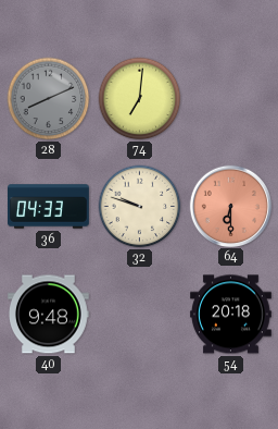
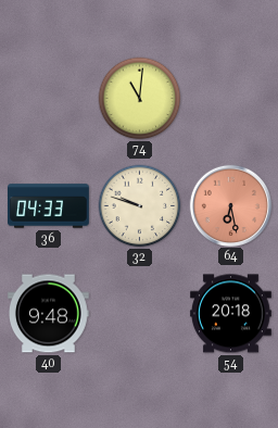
28: 8:11 -> none (49, 99)
74: 7:01 -> 11:01 (140, 99)
64: 6:30 -> 6:28 (230, 205)
